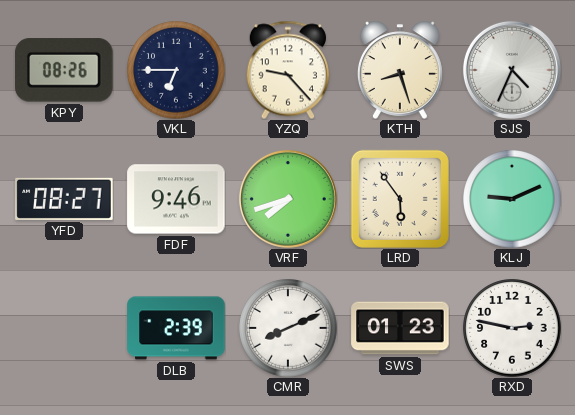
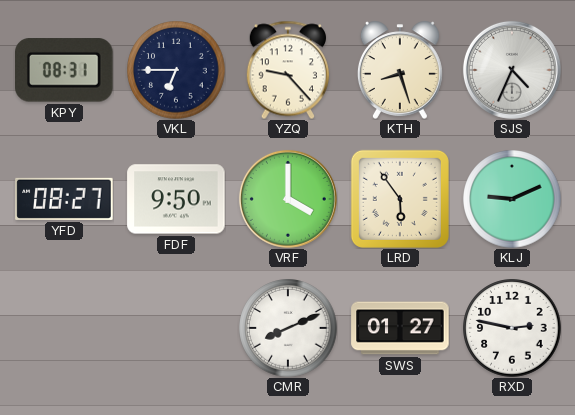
KPY: 08:26 -> 08:31 (65, 70)
FDF: 9:46 -> 9:50 (176, 199)
VRF: 7:42 -> 4:00 (288, 199)
DLB: 2:39 -> none (176, 328)
SWS: 01:23 -> 01:27 (400, 328)
